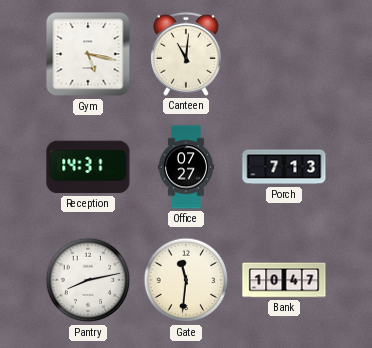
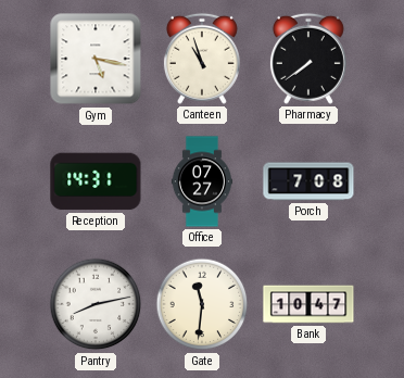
Canteen: 11:01 -> 10:57 (202, 59)
Pharmacy: none -> 7:39 (308, 59)
Porch: 7:13 -> 7:08 (308, 181)
